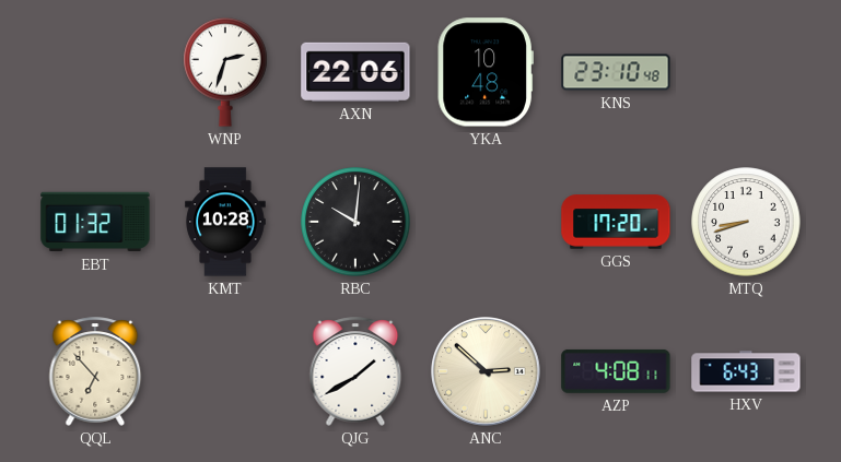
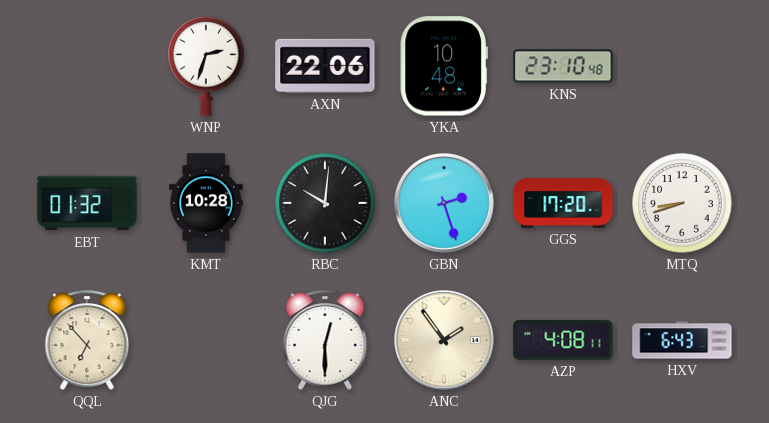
GBN: none -> 2:27 (445, 204)
QJG: 1:40 -> 12:30 (325, 340)
ANC: 2:52 -> 1:54 (445, 341)
